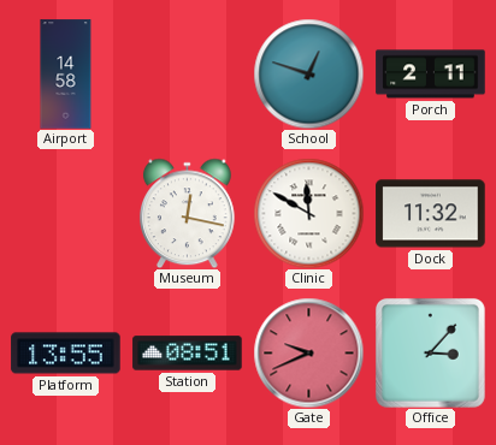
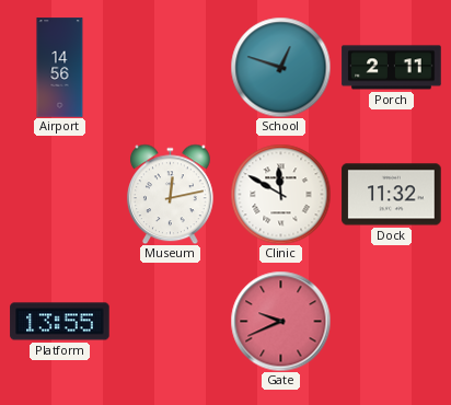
Airport: 14:58 -> 14:56 (60, 68)
Museum: 12:17 -> 12:13 (170, 194)
Station: 08:51 -> none (188, 354)
Office: 3:07 -> none (430, 352)
